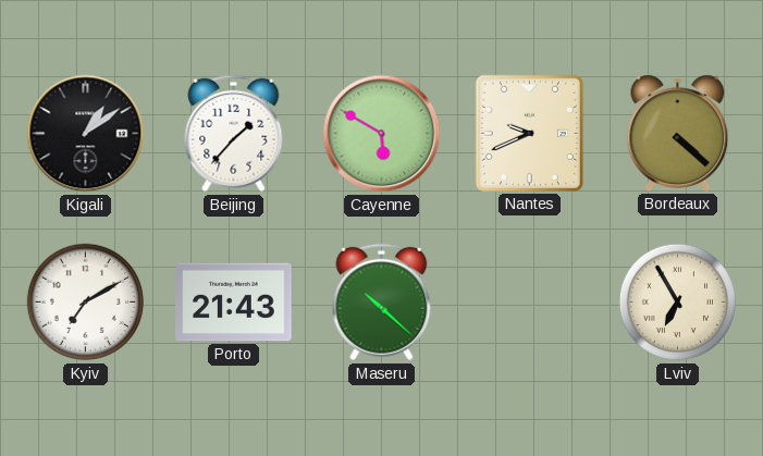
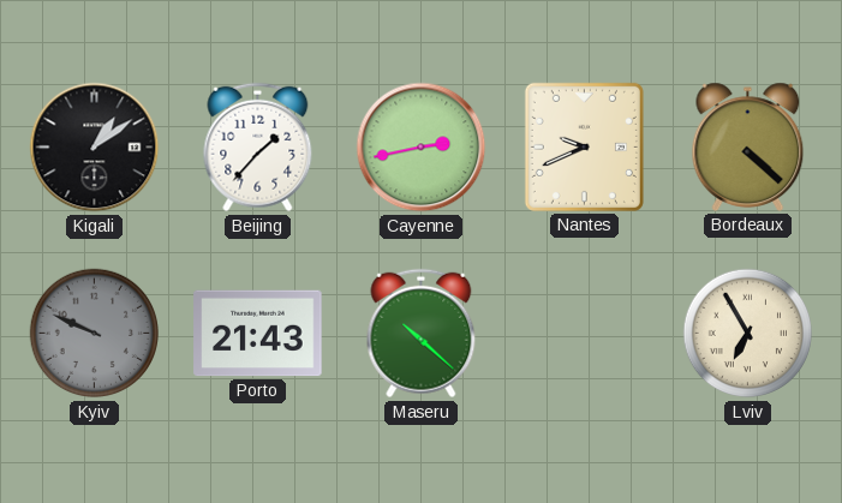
Cayenne: 5:50 -> 2:43 (422, 148)
Kyiv: 7:10 -> 9:49 (95, 334)
Kyiv dial: white -> grey (95, 334)
